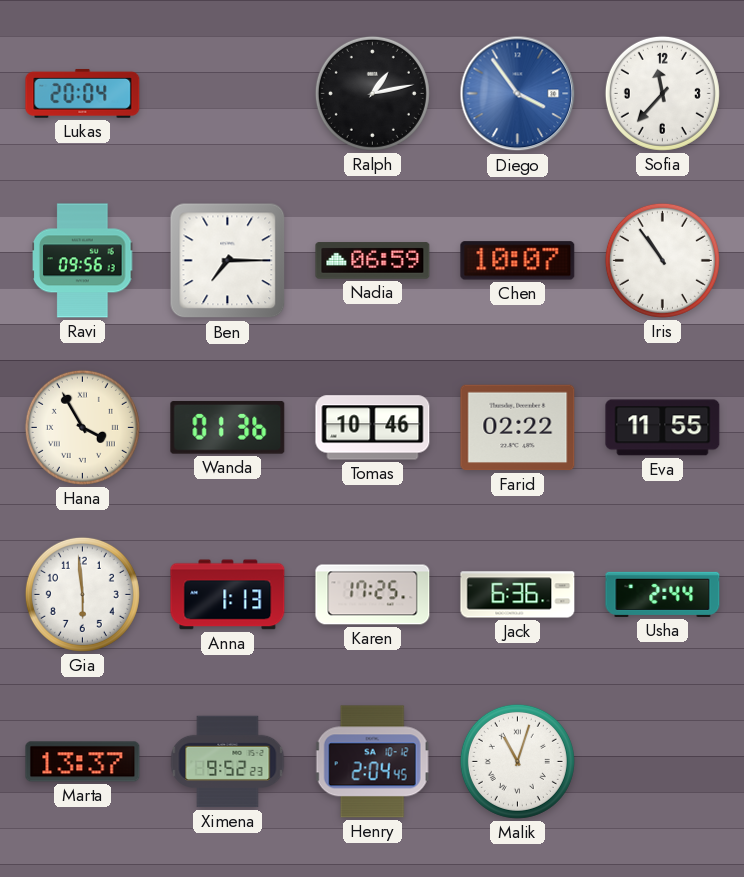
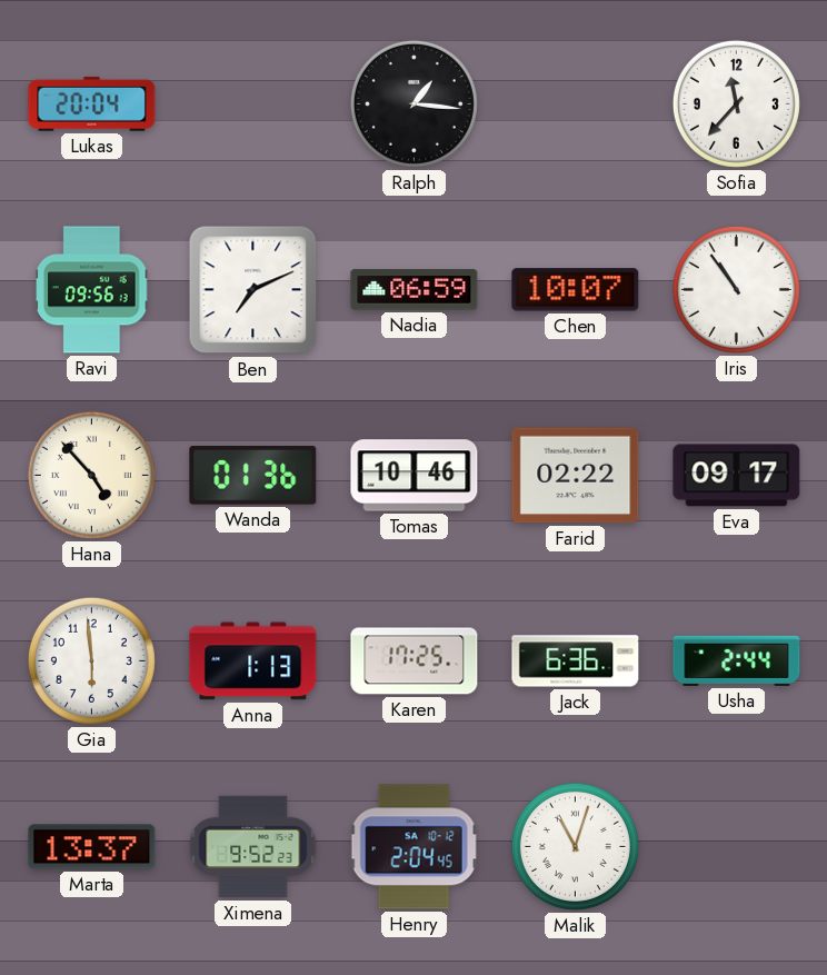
Ralph: 1:13 -> 1:16 (413, 103)
Diego: 3:54 -> none (518, 94)
Ben: 7:15 -> 7:11 (253, 290)
Hana: 3:55 -> 4:53 (91, 475)
Eva: 11:55 -> 09:17 (737, 476)
